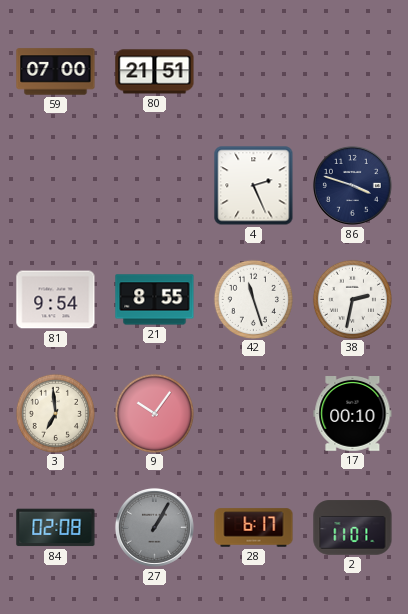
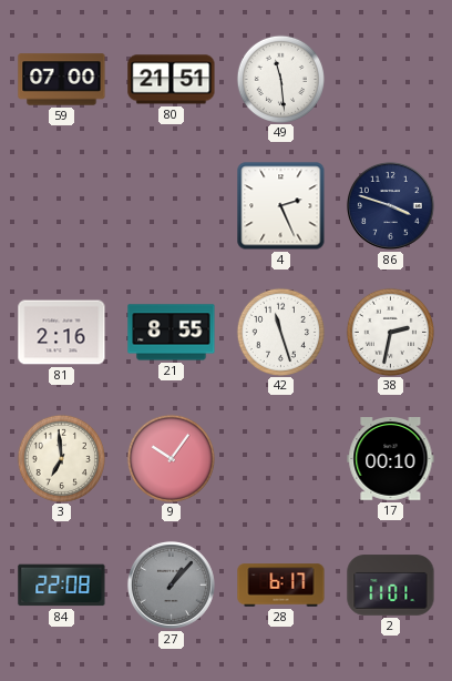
49: none -> 11:29 (280, 79)
81: 9:54 -> 2:16 (62, 333)
84: 02:08 -> 22:08 (62, 586)
27: 1:05 -> 1:07 (171, 585)
